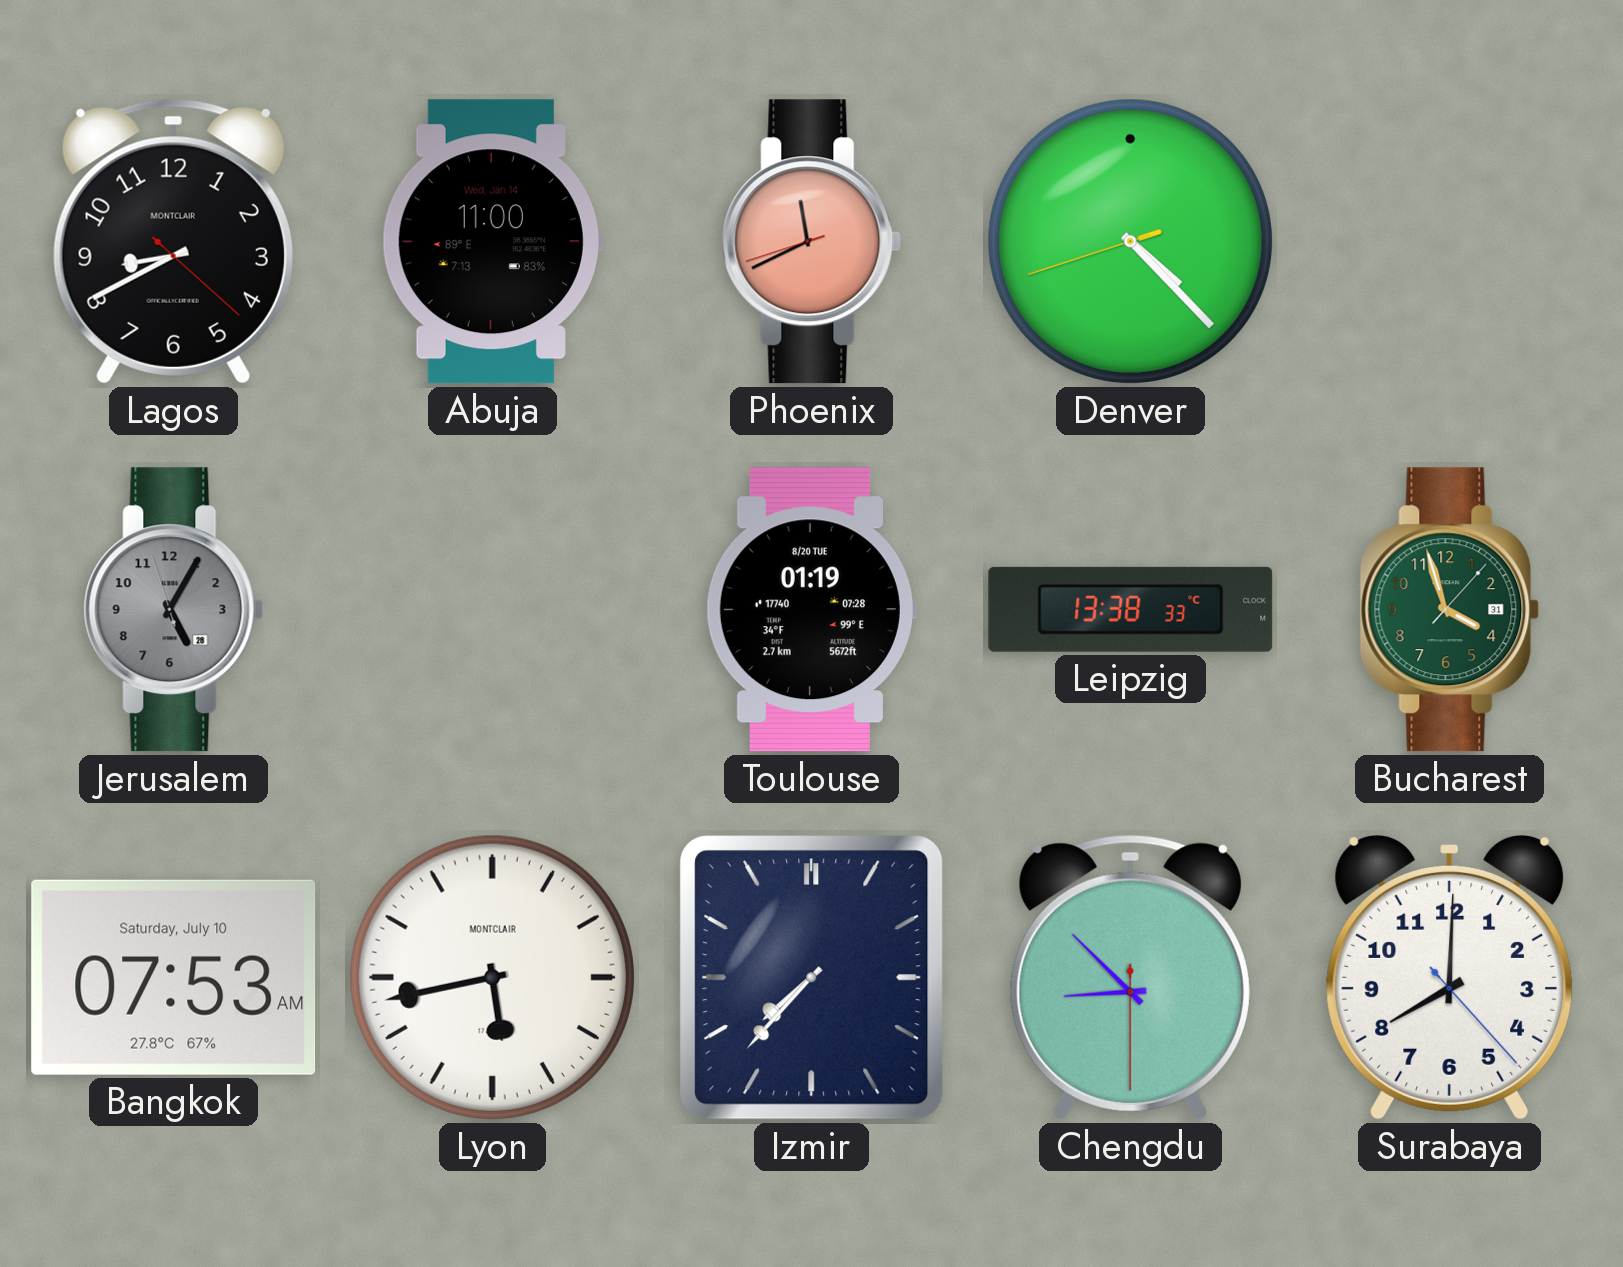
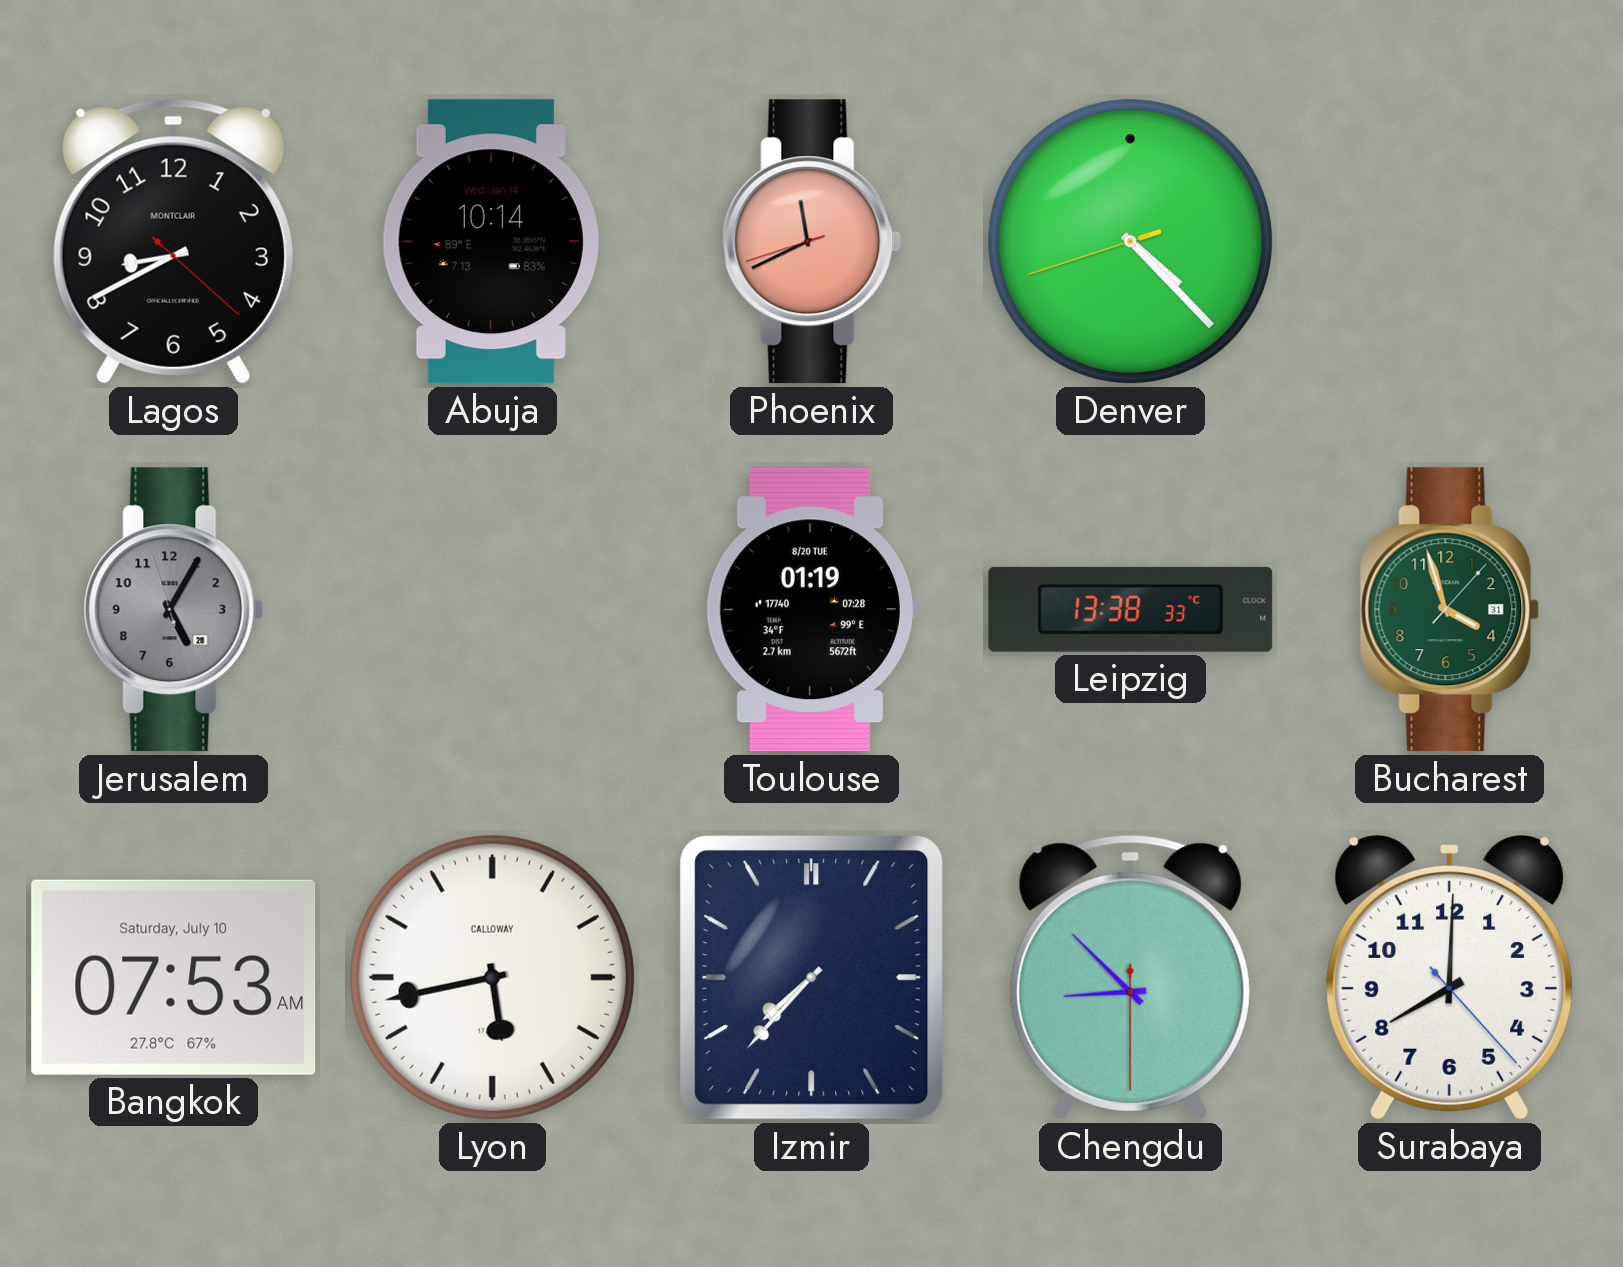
Abuja: 11:00 -> 10:14 (492, 242)
Lyon brand: MONTCLAIR -> CALLOWAY (492, 977)
